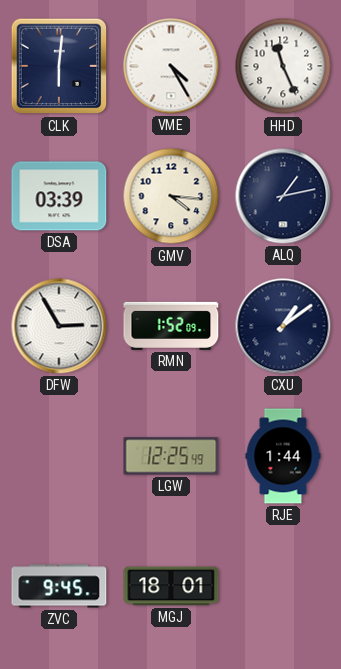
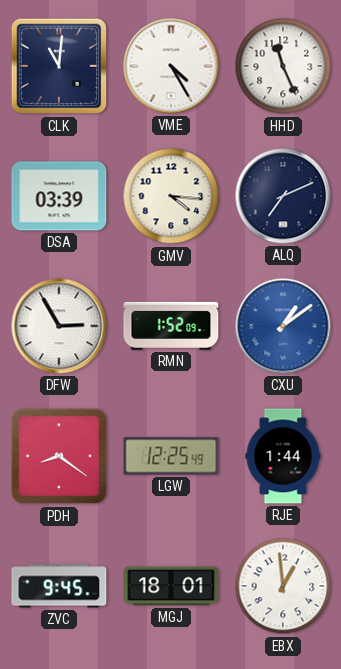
CLK: 6:01 -> 11:01 (59, 66)
ALQ: 1:13 -> 7:11 (283, 196)
CXU dial: navy -> blue (283, 326)
PDH: none -> 8:21 (59, 456)
EBX: none -> 12:59 (283, 586)
